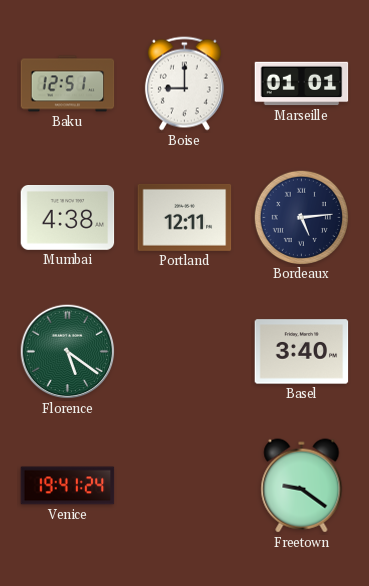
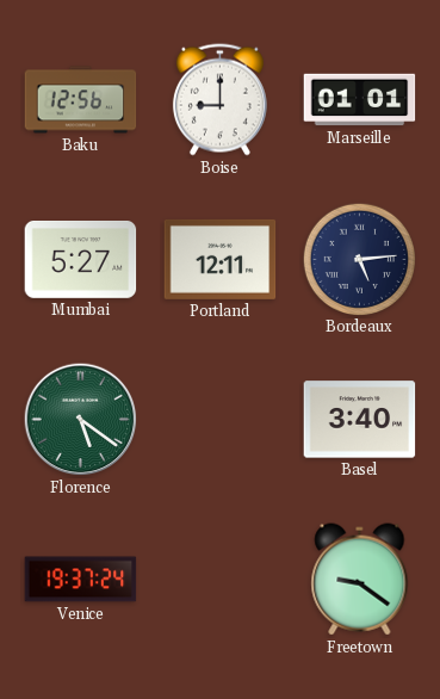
Baku: 12:51 -> 12:56 (81, 100)
Mumbai: 4:38 -> 5:27 (81, 260)
Venice: 19:41 -> 19:37 (81, 580)
